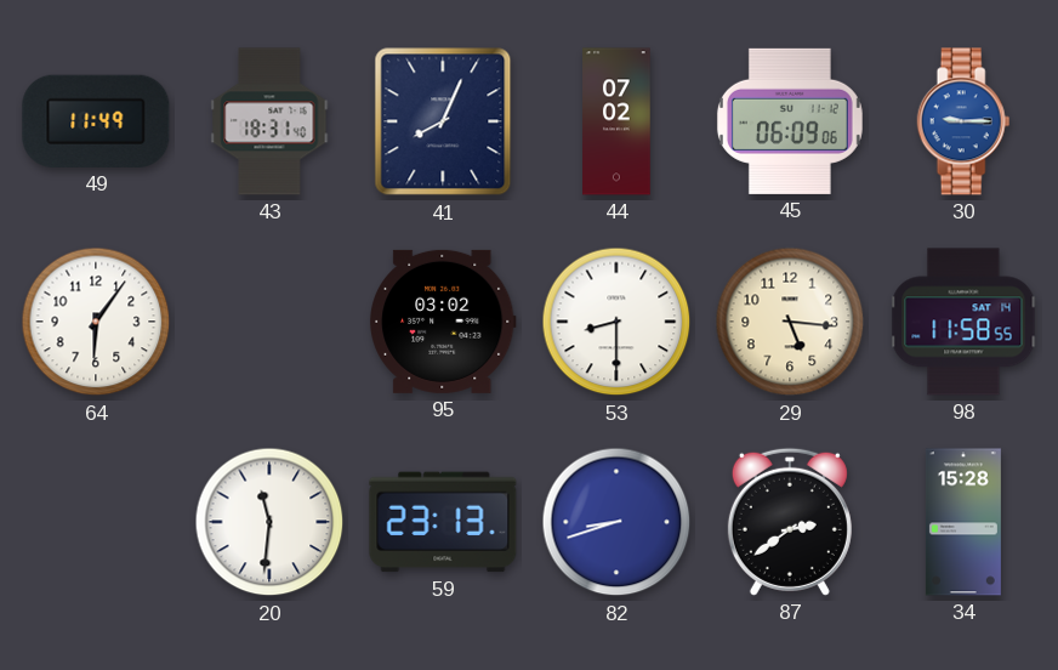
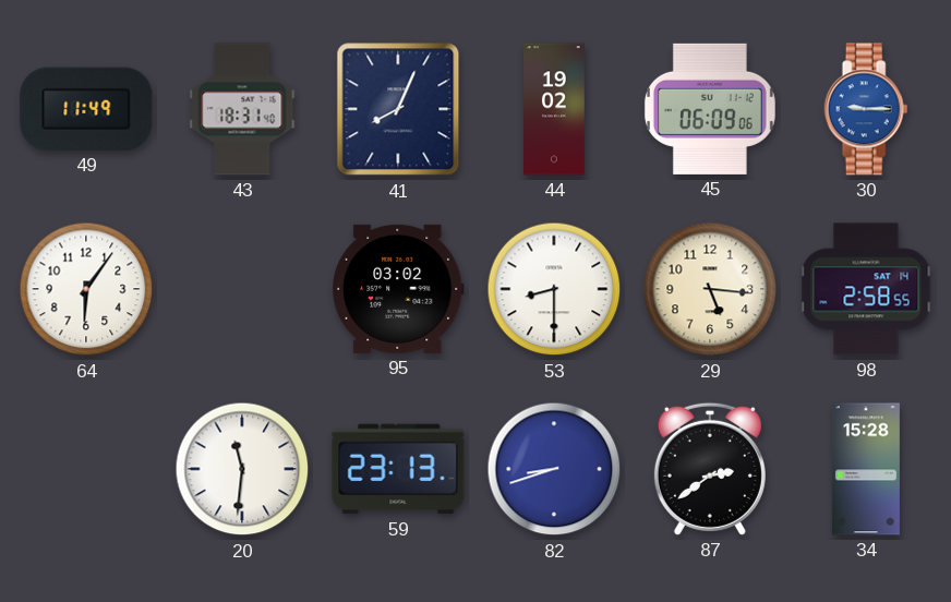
44: 07:02 -> 19:02 (554, 109)
98: 11:58 -> 2:58 (866, 289)
